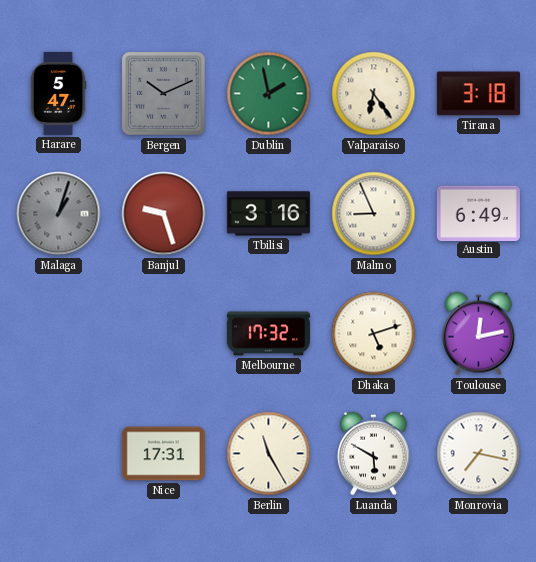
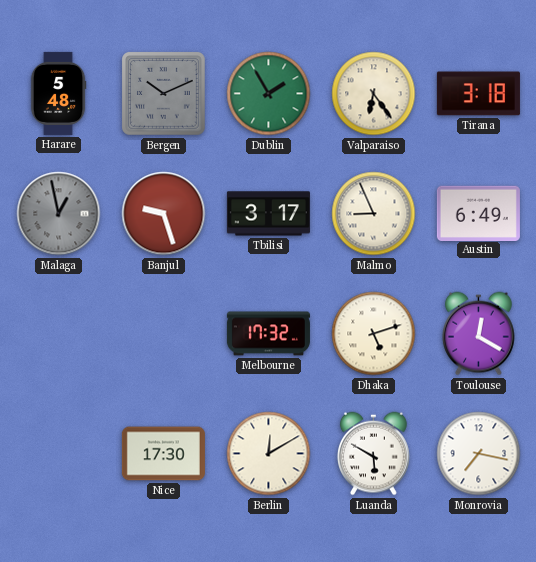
Harare: 5:47 -> 5:48 (58, 93)
Dublin: 1:58 -> 1:55 (269, 94)
Malaga: 1:03 -> 12:58 (59, 214)
Tbilisi: 3:16 -> 3:17 (268, 214)
Toulouse: 12:13 -> 12:20 (479, 334)
Nice: 17:31 -> 17:30 (163, 454)
Berlin: 11:25 -> 12:10 (269, 454)
